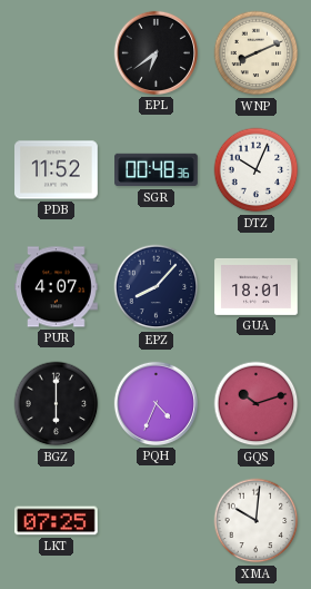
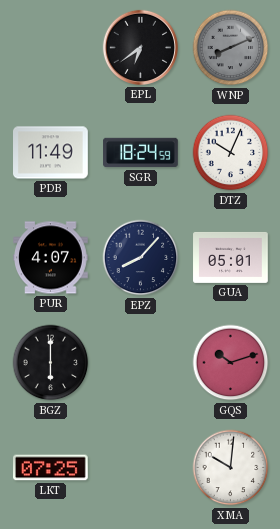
WNP dial: cream -> grey (231, 48)
PDB: 11:52 -> 11:49 (51, 153)
SGR: 00:48 -> 18:24 (141, 153)
GUA: 18:01 -> 05:01 (231, 257)
PQH: 4:34 -> none (155, 403)
